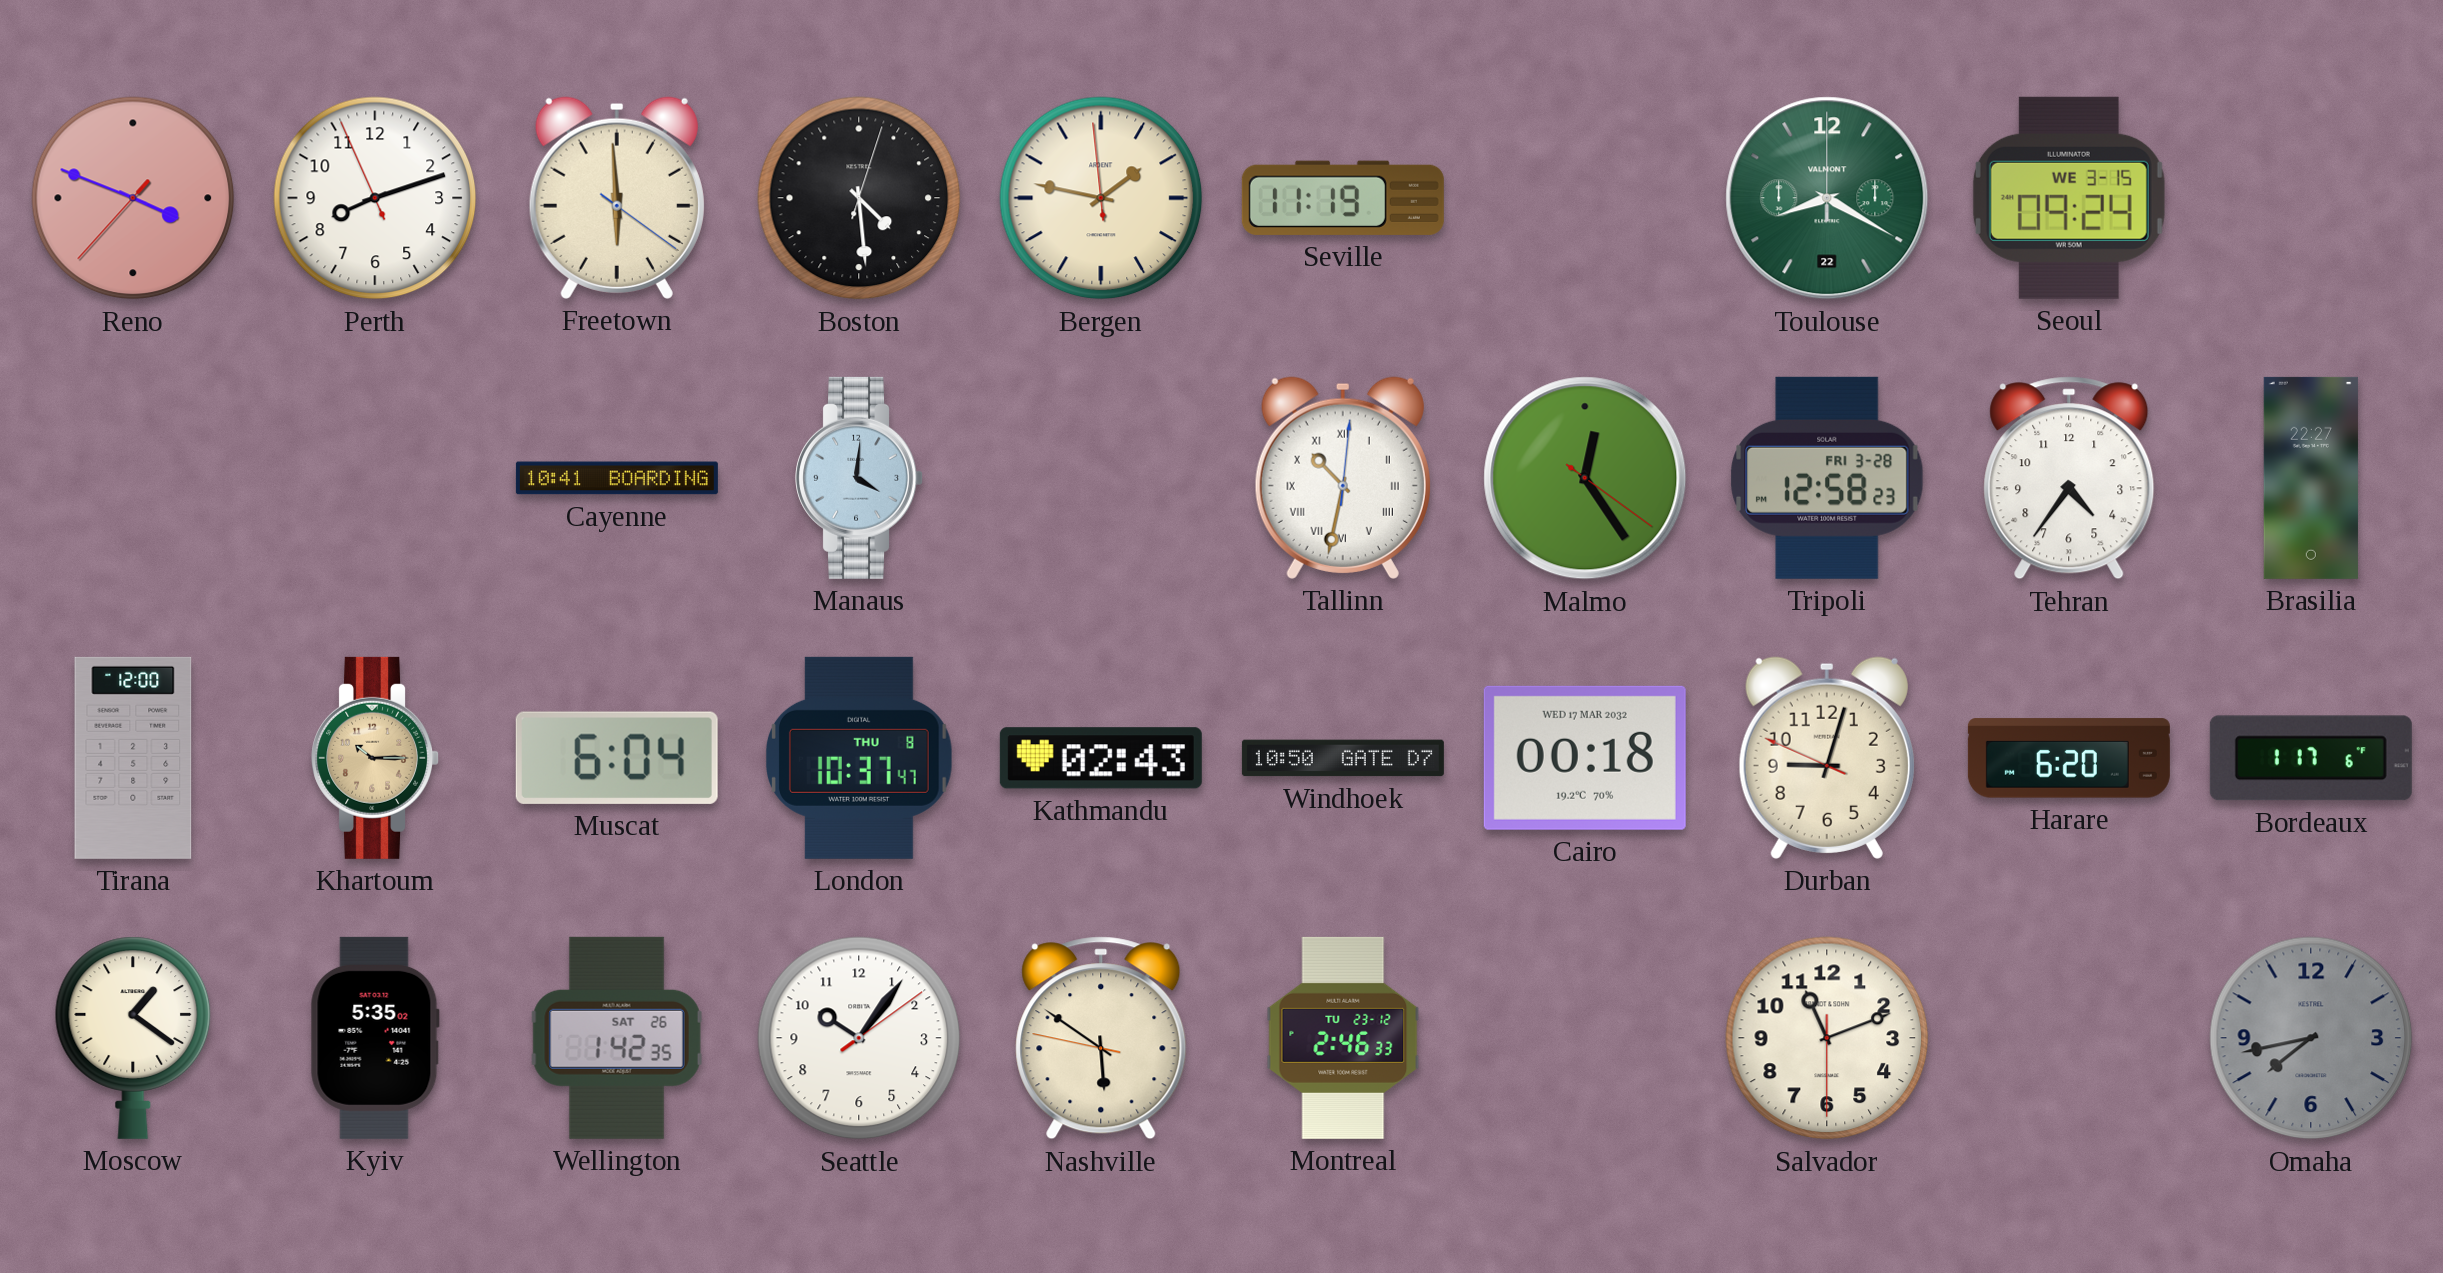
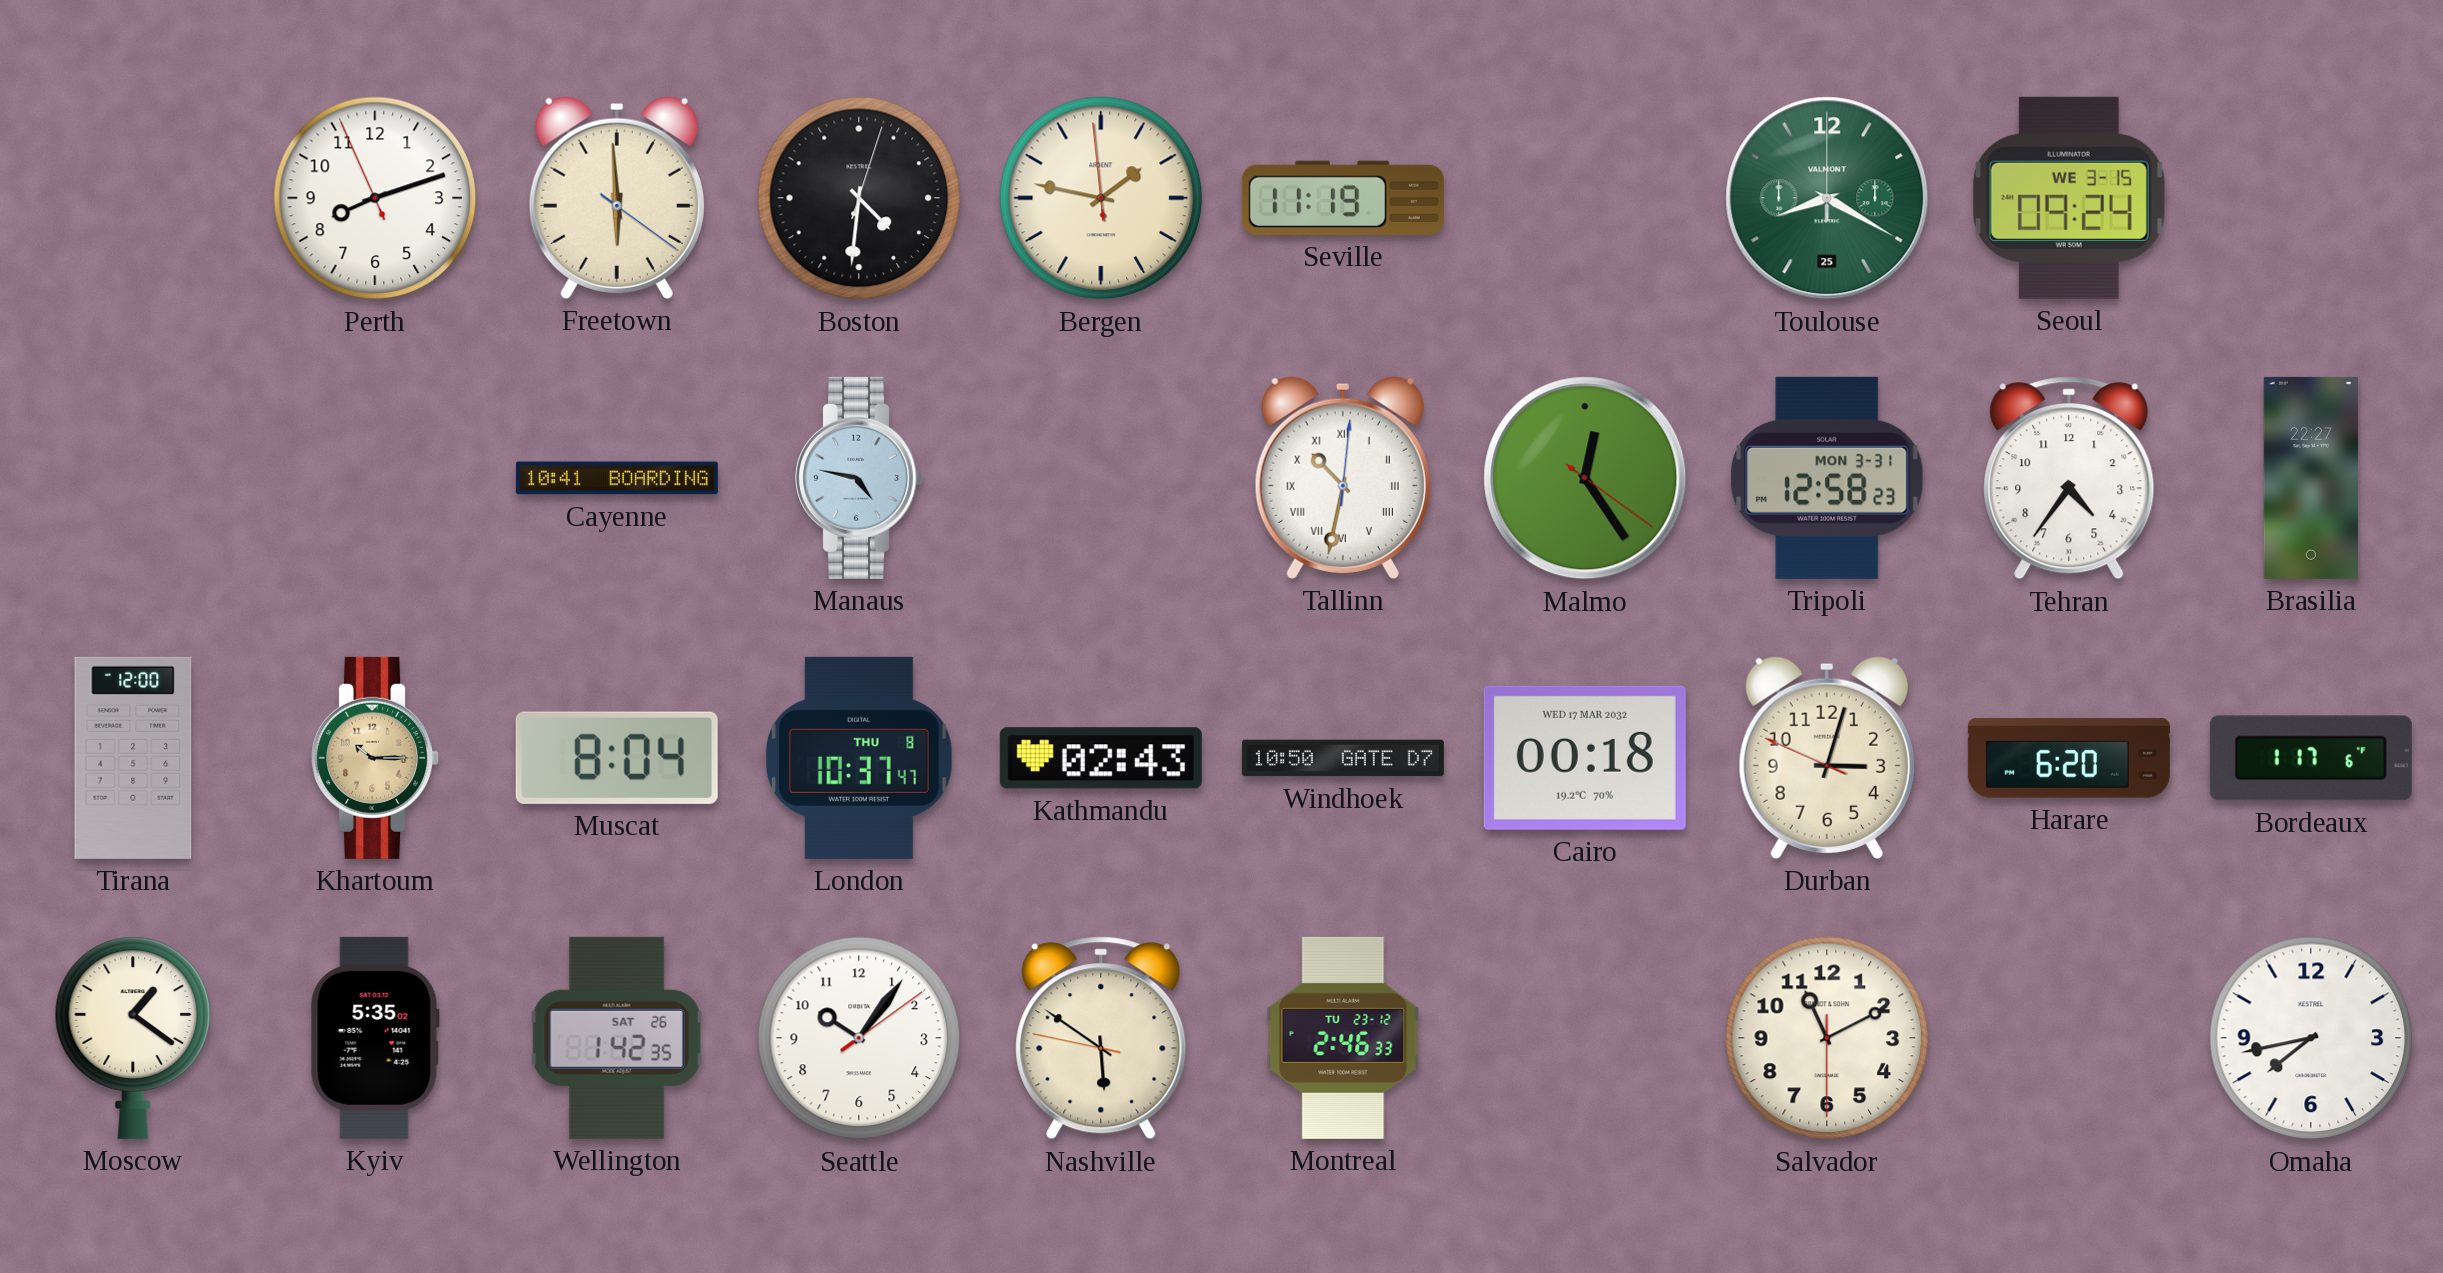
Reno: 3:48 -> none (133, 198)
Boston: 4:29 -> 4:31 (859, 198)
Toulouse date: 22 -> 25 (1827, 198)
Manaus: 4:01 -> 4:47 (860, 478)
Tripoli date: FRI 3-28 -> MON 3-31 (1827, 478)
Muscat: 6:04 -> 8:04 (617, 758)
Durban: 9:02 -> 3:02 (1827, 758)
Salvador: 11:11 -> 11:10 (1827, 1038)
Omaha dial: grey -> white (2311, 1038)
